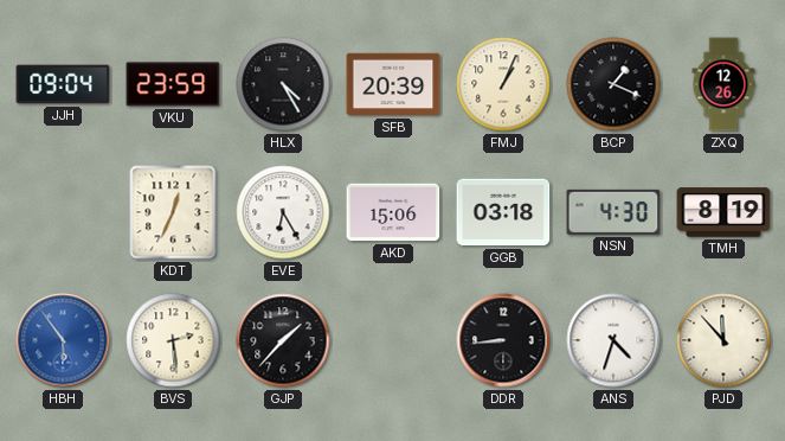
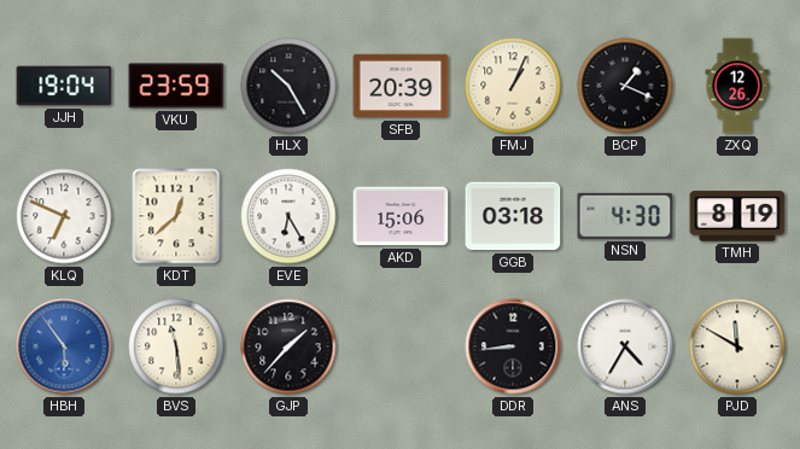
JJH: 09:04 -> 19:04 (64, 86)
HLX: 4:25 -> 10:25 (288, 86)
KLQ: none -> 6:49 (64, 216)
KDT: 12:34 -> 12:38 (176, 216)
BVS: 2:29 -> 11:29 (176, 346)
ANS: 4:33 -> 4:35 (625, 346)
PJD: 11:53 -> 11:50 (737, 346)
